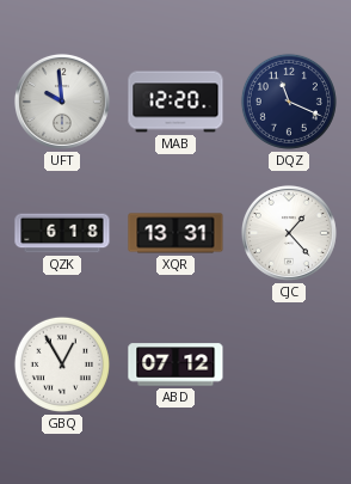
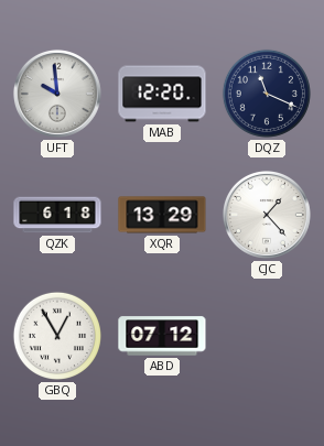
XQR: 13:31 -> 13:29 (162, 215)
